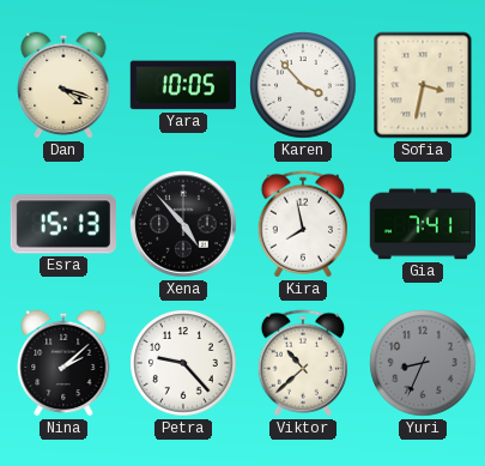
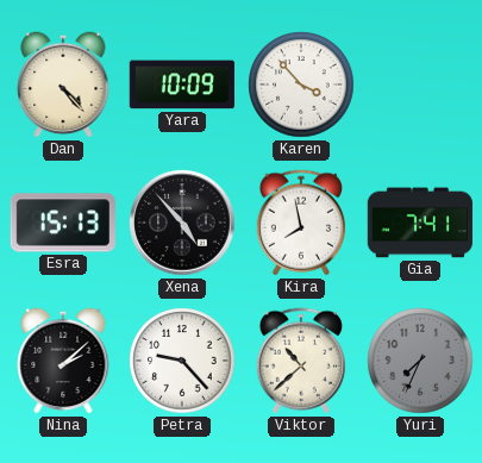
Dan: 4:18 -> 4:23 (63, 85)
Yara: 10:05 -> 10:09 (181, 85)
Sofia: 3:32 -> none (423, 85)
Yuri: 8:34 -> 7:34 (420, 361)
